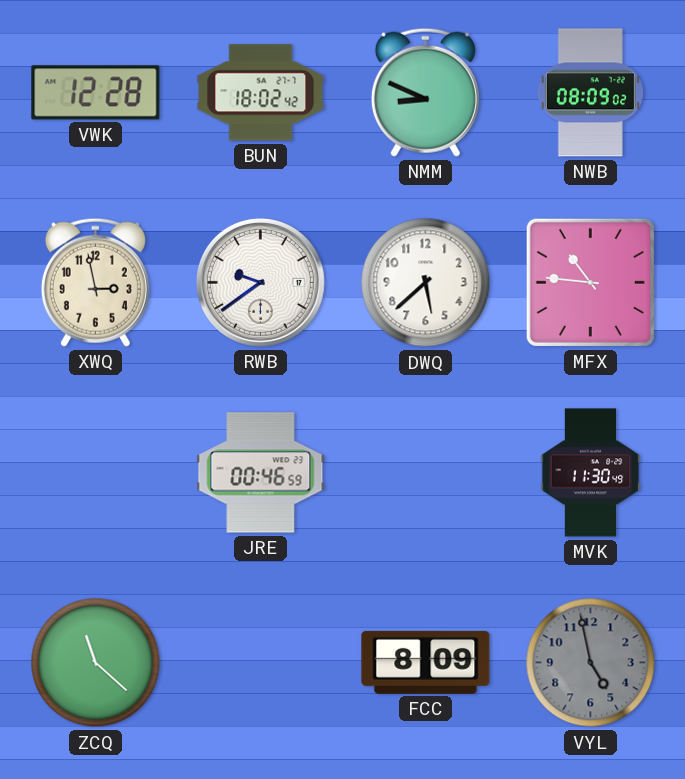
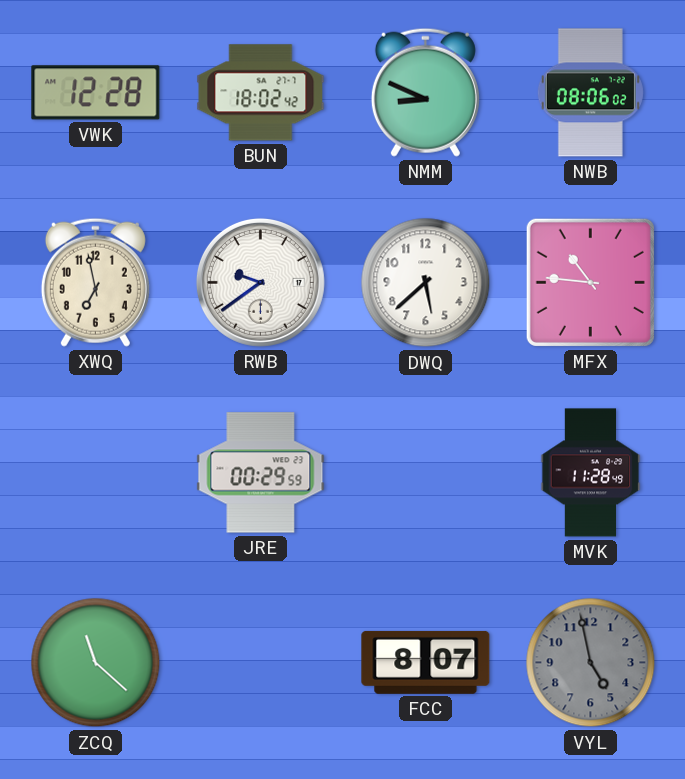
NWB: 08:09 -> 08:06 (590, 93)
XWQ: 2:58 -> 6:58 (95, 282)
JRE: 00:46 -> 00:29 (261, 473)
MVK: 11:30 -> 11:28 (591, 473)
FCC: 8:09 -> 8:07 (426, 662)
